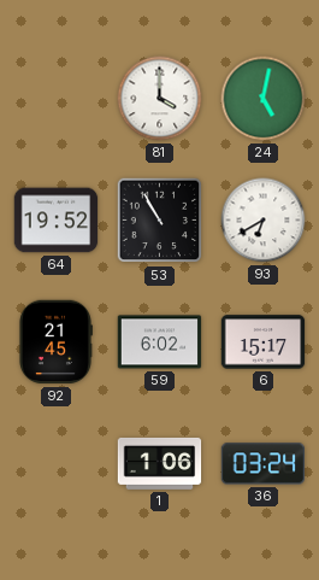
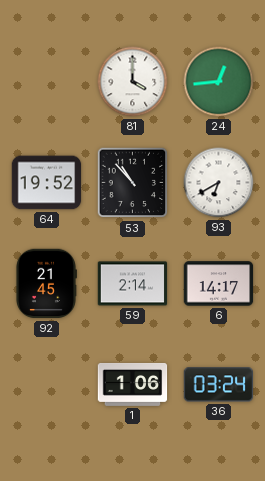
24: 5:02 -> 12:44 (219, 82)
53: 10:55 -> 10:53 (133, 183)
59: 6:02 -> 2:14 (133, 284)
6: 15:17 -> 14:17 (219, 284)
